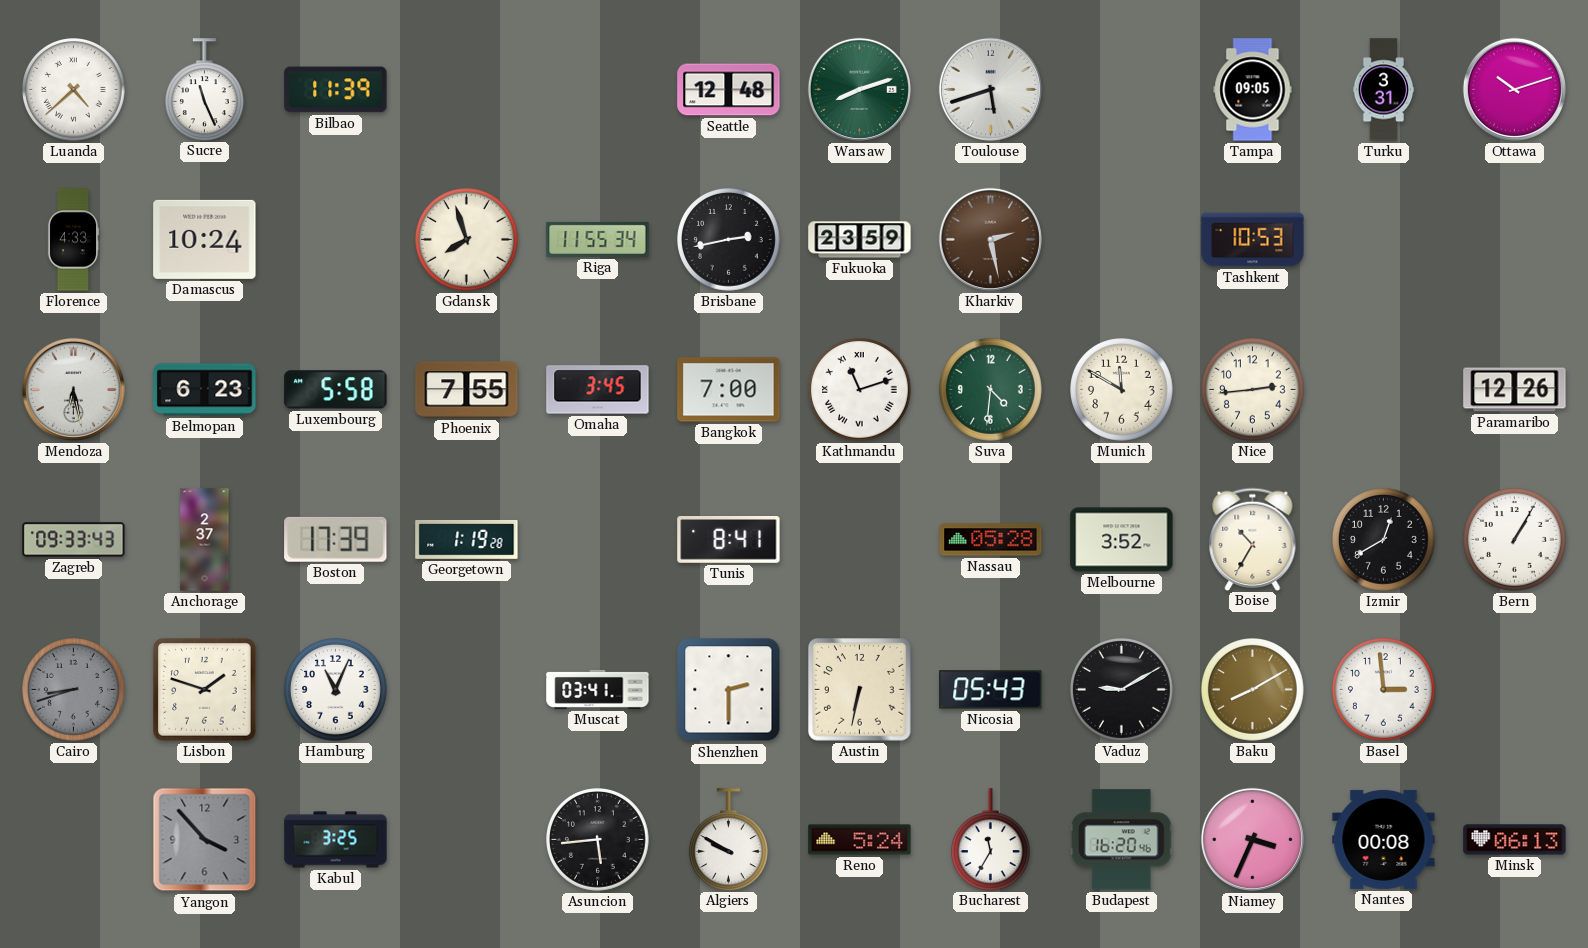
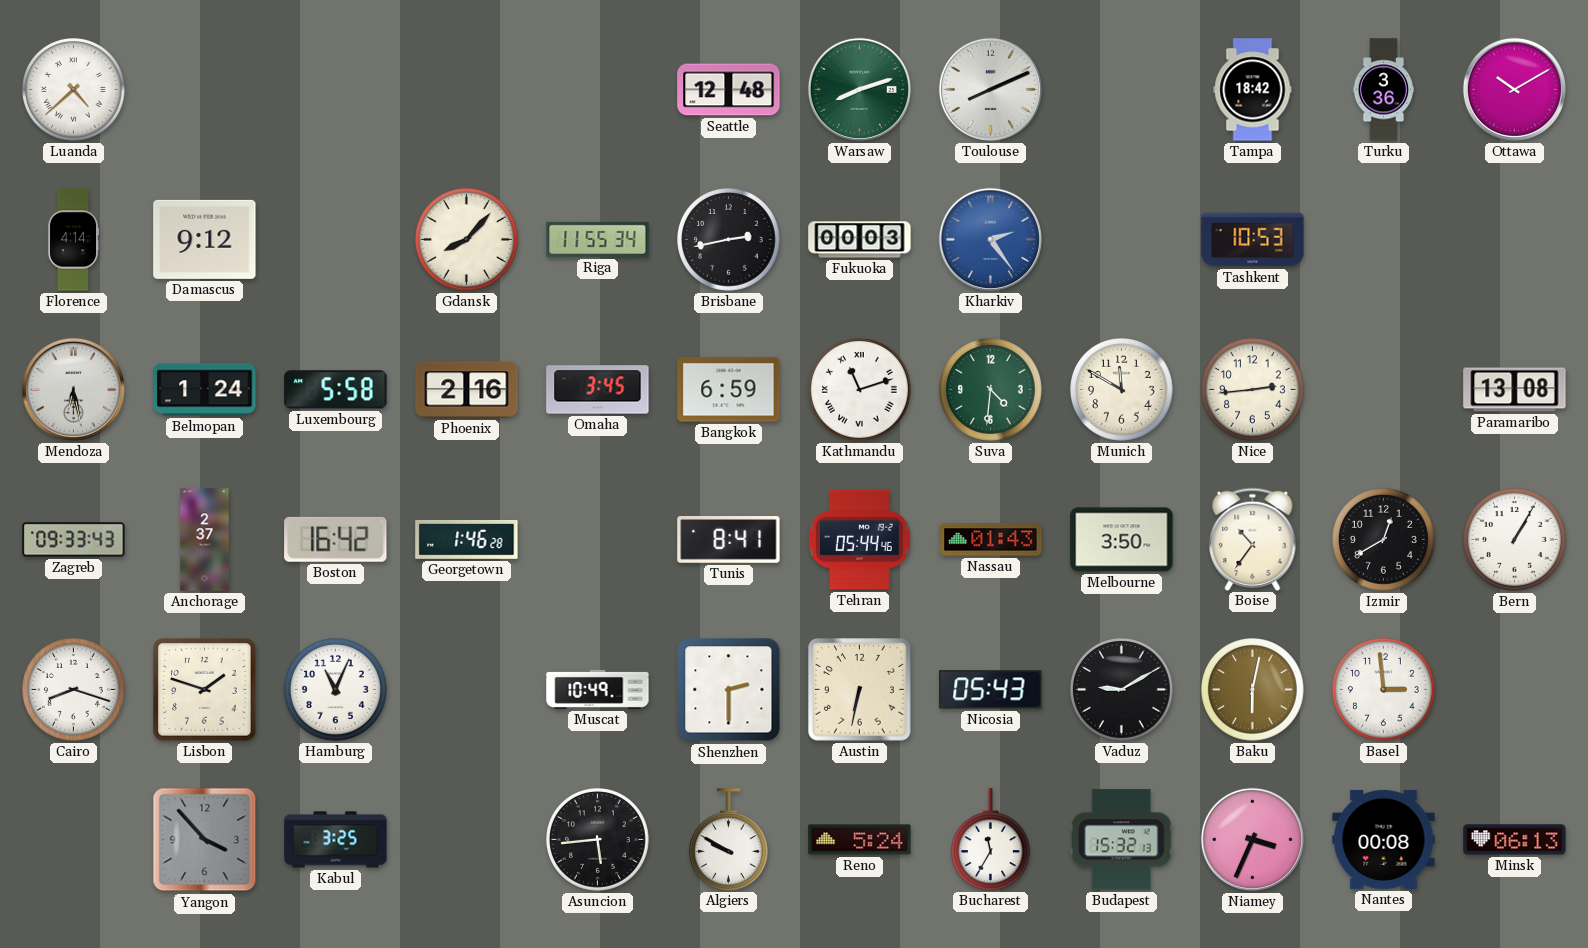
Sucre: 11:26 -> none (204, 89)
Bilbao: 11:39 -> none (336, 90)
Toulouse: 5:42 -> 8:11 (990, 89)
Tampa: 09:05 -> 18:42 (1253, 90)
Turku: 3:31 -> 3:36 (1384, 90)
Ottawa: 10:12 -> 10:10 (1514, 89)
Florence: 4:33 -> 4:14 (73, 240)
Damascus: 10:24 -> 9:12 (205, 239)
Gdansk: 7:57 -> 8:07 (467, 240)
Fukuoka: 23:59 -> 00:03 (860, 240)
Kharkiv: 2:28 -> 2:24 (990, 239)
Kharkiv dial: brown -> blue (990, 239)
Belmopan: 6:23 -> 1:24 (205, 390)
Phoenix: 7:55 -> 2:16 (467, 390)
Bangkok: 7:00 -> 6:59 (729, 390)
Paramaribo: 12:26 -> 13:08 (1515, 390)
Boston: 17:39 -> 16:42 (336, 539)
Georgetown: 1:19 -> 1:46 (467, 539)
Tehran: none -> 05:44 (859, 540)
Nassau: 05:28 -> 01:43 (991, 540)
Melbourne: 3:52 -> 3:50 (1122, 540)
Boise: 10:35 -> 10:36 (1253, 539)
Cairo: 8:42 -> 8:18 (74, 690)
Cairo dial: grey -> white (74, 690)
Muscat: 03:41 -> 10:49 (598, 689)
Baku: 8:10 -> 6:02 (1253, 690)
Budapest: 16:20 -> 15:32 (1121, 840)
